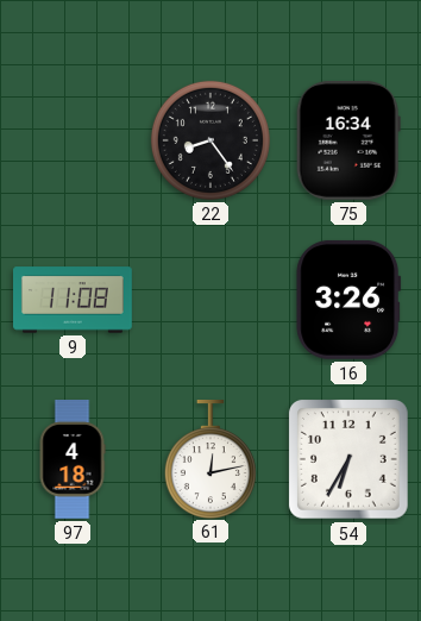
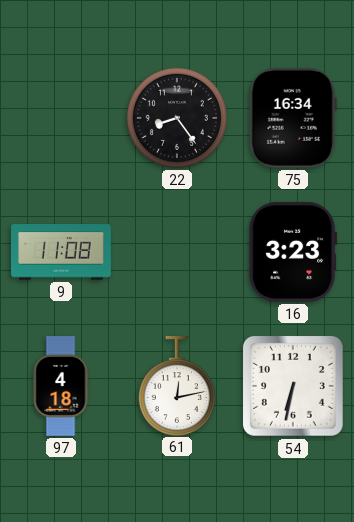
16: 3:26 -> 3:23 (293, 252)
54: 6:35 -> 6:32 (293, 386)
